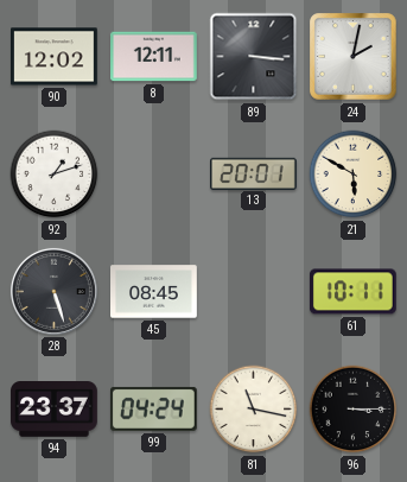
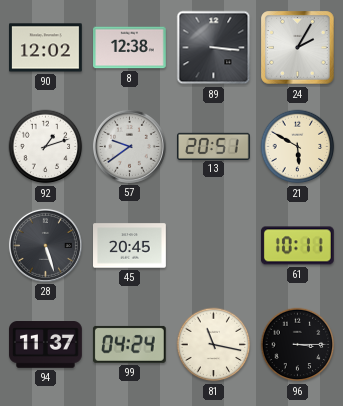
8: 12:11 -> 12:38 (130, 48)
24: 2:02 -> 2:05 (298, 48)
57: none -> 9:39 (129, 146)
13: 20:01 -> 20:51 (214, 146)
45: 08:45 -> 20:45 (130, 246)
94: 23:37 -> 11:37 (46, 345)
